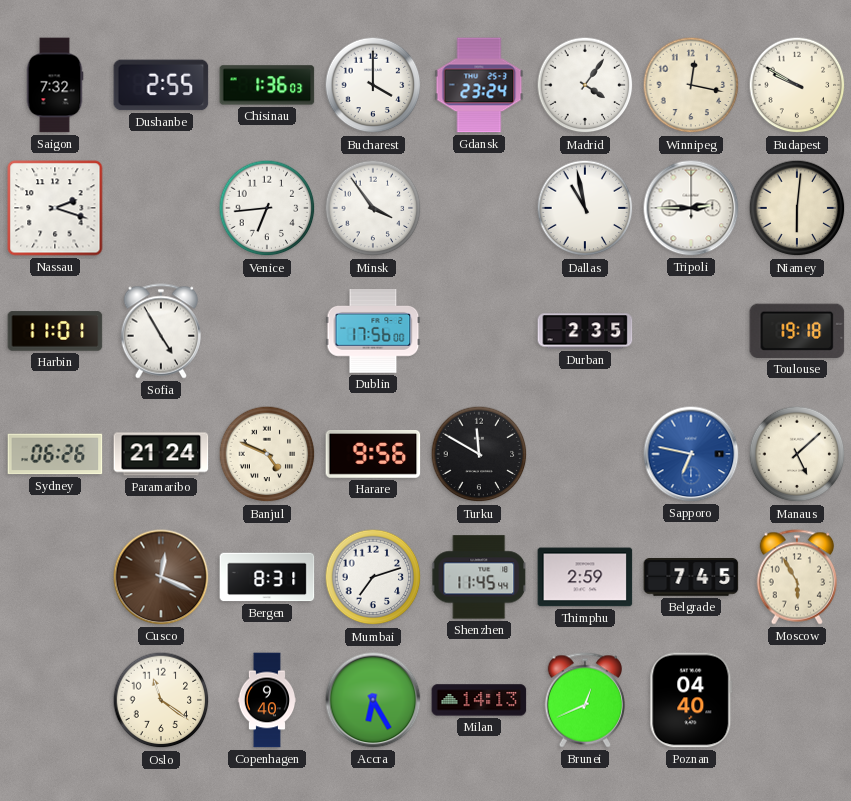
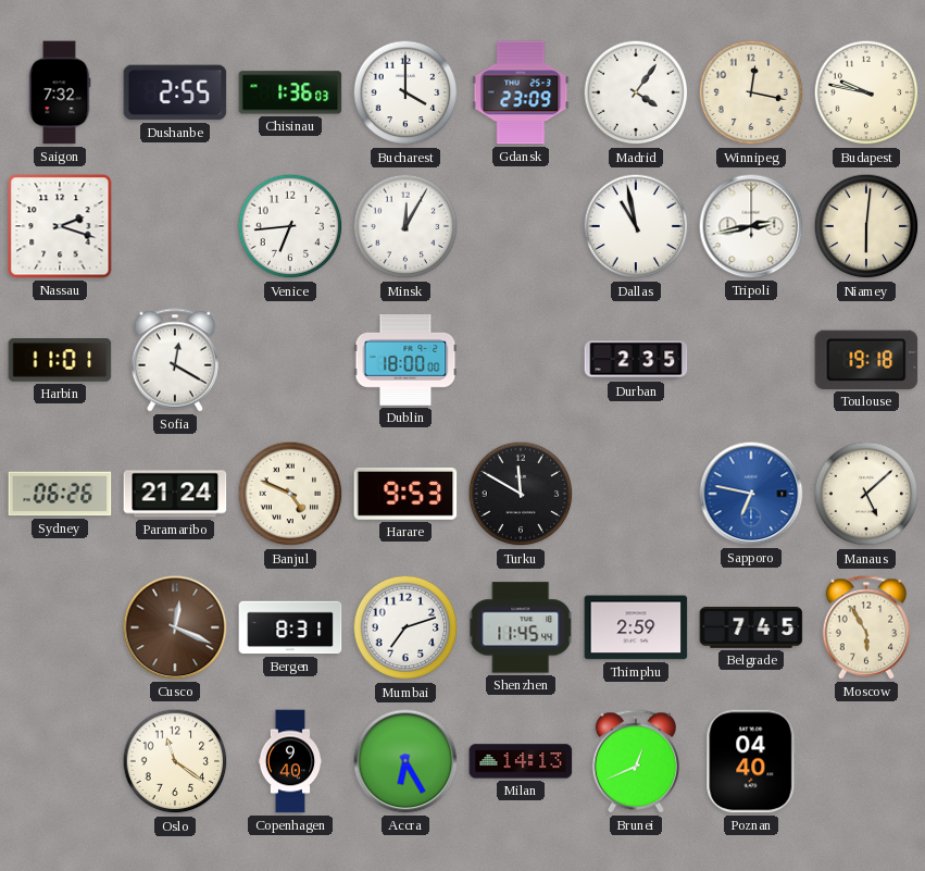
Gdansk: 23:24 -> 23:09 (521, 92)
Budapest: 9:50 -> 9:47 (866, 92)
Minsk: 3:54 -> 12:05 (405, 226)
Tripoli: 2:45 -> 2:43 (751, 226)
Sofia: 4:55 -> 12:20 (174, 360)
Dublin: 17:56 -> 18:00 (405, 361)
Harare: 9:56 -> 9:53 (405, 495)
